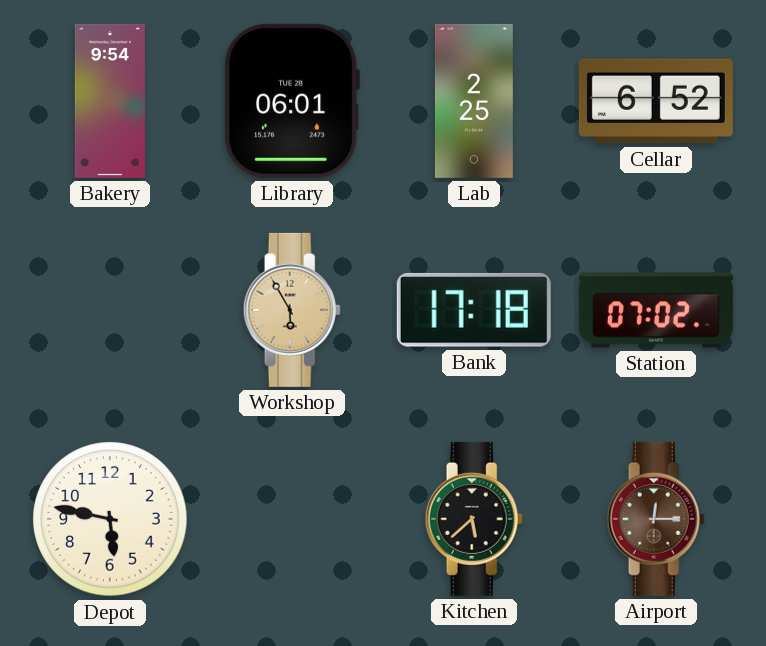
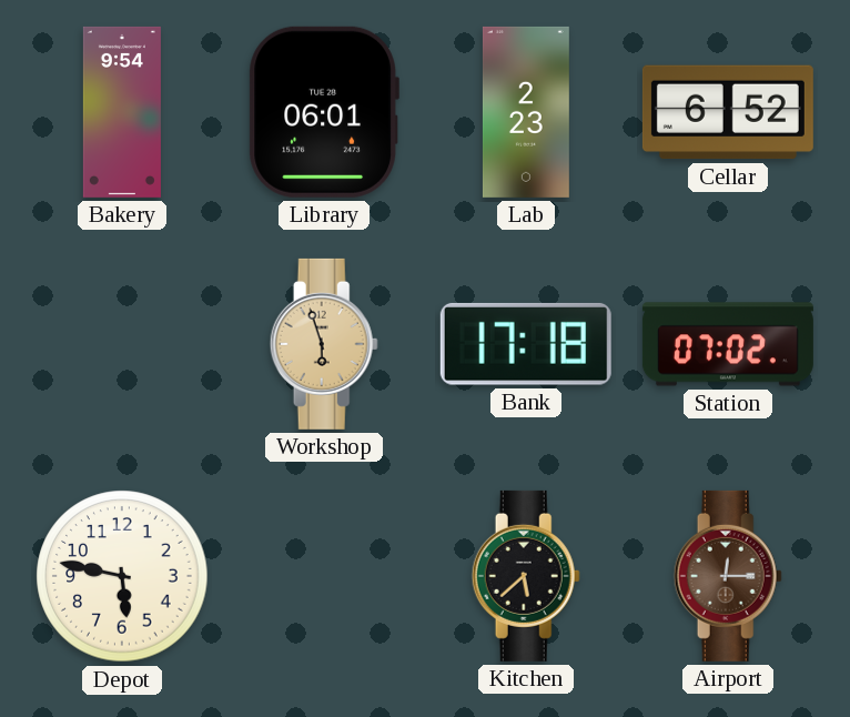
Lab: 2:25 -> 2:23 (526, 112)
Workshop: 5:55 -> 5:57 (324, 344)
